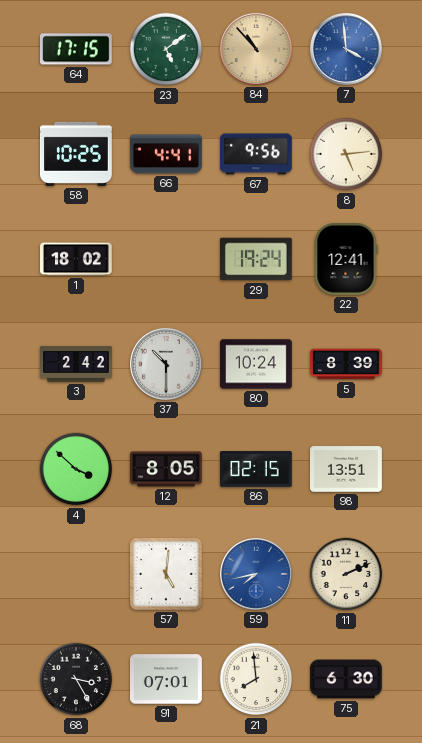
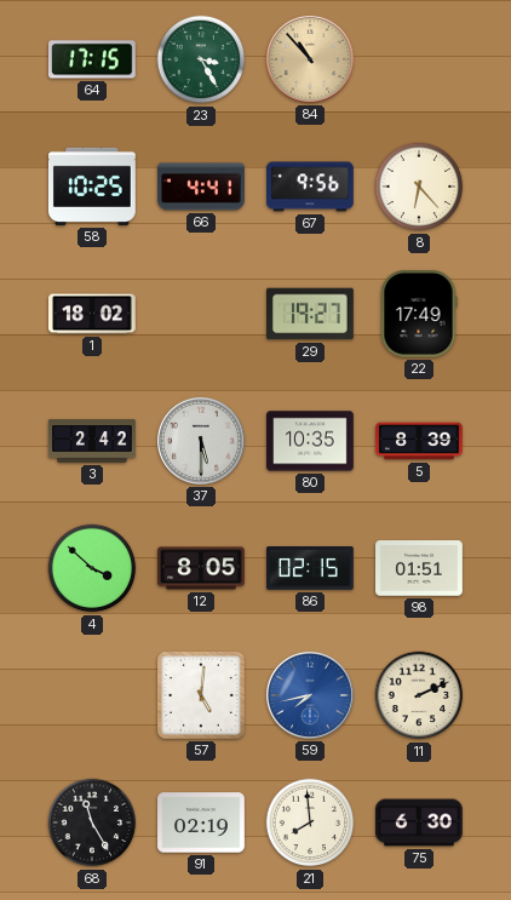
23: 5:09 -> 3:25 (201, 59)
7: 3:59 -> none (346, 49)
8: 5:14 -> 6:23 (419, 187)
29: 19:24 -> 19:27 (311, 314)
22: 12:41 -> 17:49 (419, 315)
37: 10:30 -> 5:30 (201, 441)
80: 10:24 -> 10:35 (311, 441)
98: 13:51 -> 01:51 (420, 568)
68: 3:25 -> 11:25 (92, 822)
91: 07:01 -> 02:19 (202, 822)
